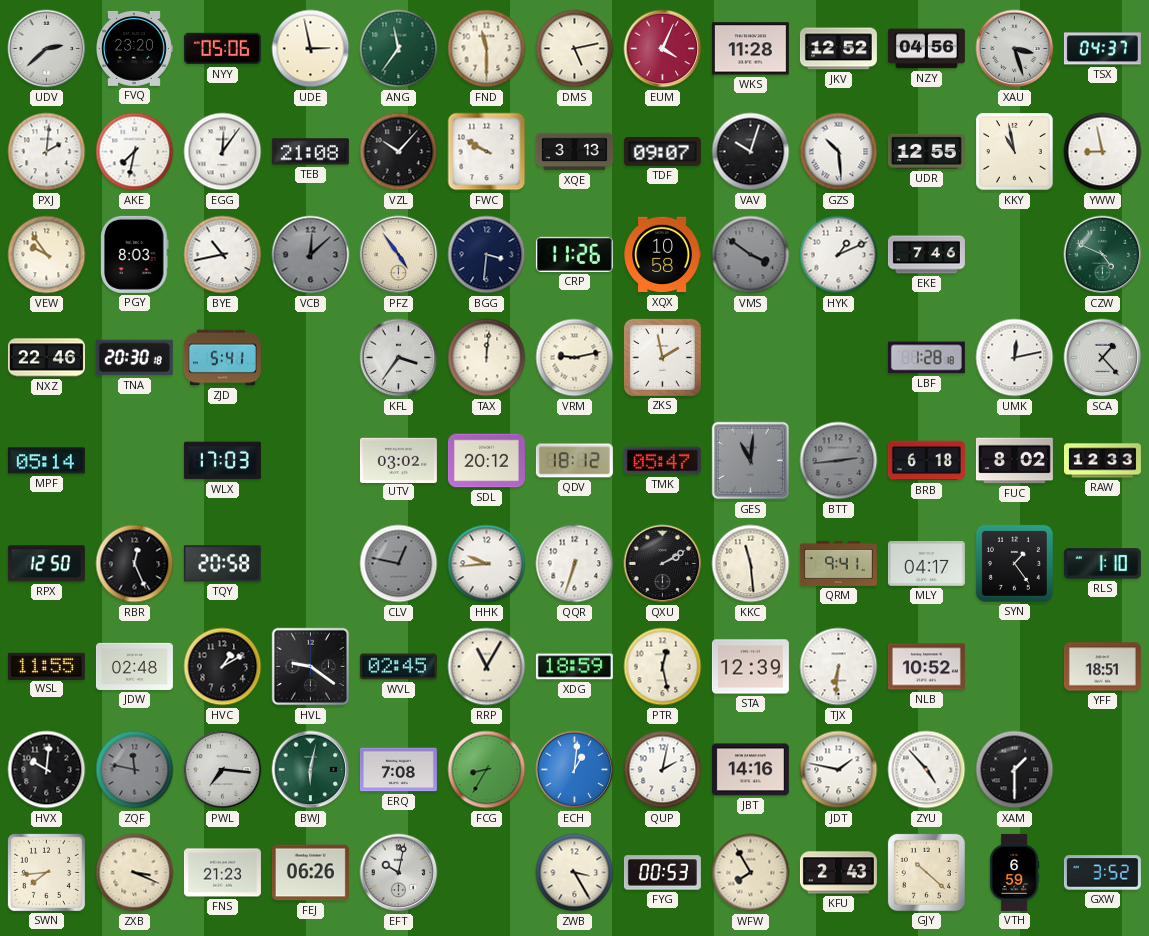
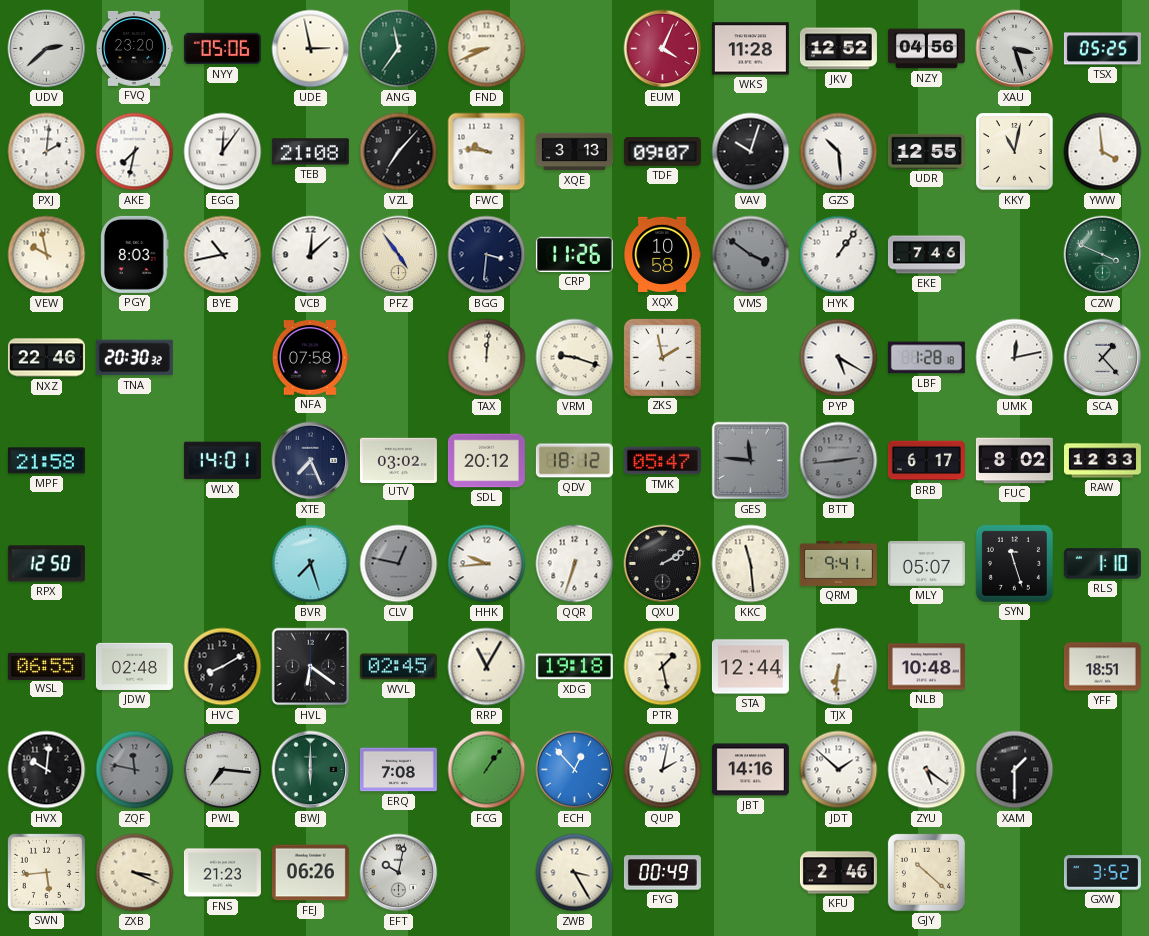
FND: 11:30 -> 8:41 (487, 49)
DMS: 5:13 -> none (575, 49)
TSX: 04:37 -> 05:25 (1102, 49)
VZL: 10:07 -> 7:07 (399, 152)
FWC: 9:50 -> 9:46 (487, 152)
KKY: 10:58 -> 11:02 (1015, 152)
YWW: 8:58 -> 3:59 (1103, 152)
VEW: 9:54 -> 9:58 (47, 255)
VCB dial: grey -> white (311, 255)
HYK: 1:11 -> 1:06 (839, 255)
CZW: 4:49 -> 3:49 (1103, 255)
TNA: 20:30:18 -> 20:30:32 (134, 358)
ZJD: 5:41 -> none (222, 358)
NFA: none -> 07:58 (310, 358)
KFL: 3:36 -> none (399, 358)
VRM: 9:13 -> 9:18 (575, 358)
PYP: none -> 5:20 (839, 358)
MPF: 05:14 -> 21:58 (46, 461)
WLX: 17:03 -> 14:01 (222, 461)
XTE: none -> 7:26 (311, 461)
GES: 11:01 -> 11:46 (751, 461)
BRB: 6:18 -> 6:17 (926, 461)
RBR: 12:26 -> none (135, 564)
TQY: 20:58 -> none (222, 564)
BVR: none -> 7:27 (311, 564)
MLY: 04:17 -> 05:07 (926, 564)
SYN: 1:24 -> 11:27 (1014, 563)
WSL: 11:55 -> 06:55 (46, 666)
HVC: 1:10 -> 8:10 (223, 667)
HVL: 9:21 -> 6:21 (311, 667)
XDG: 18:59 -> 19:18 (574, 667)
PTR: 12:28 -> 1:28 (663, 667)
STA: 12:39 -> 12:44 (750, 667)
NLB: 10:52 -> 10:48 (926, 667)
BWJ: 6:02 -> 6:00 (311, 770)
FCG: 8:35 -> 1:06 (487, 770)
ECH: 1:01 -> 12:53 (575, 770)
JDT: 1:47 -> 1:52 (839, 770)
ZYU: 4:53 -> 5:21 (927, 770)
SWN: 7:44 -> 5:44 (46, 872)
FYG: 00:53 -> 00:49 (662, 873)
WFW: 7:55 -> none (751, 873)
KFU: 2:43 -> 2:46 (838, 873)
VTH: 6:59 -> none (1014, 872)
